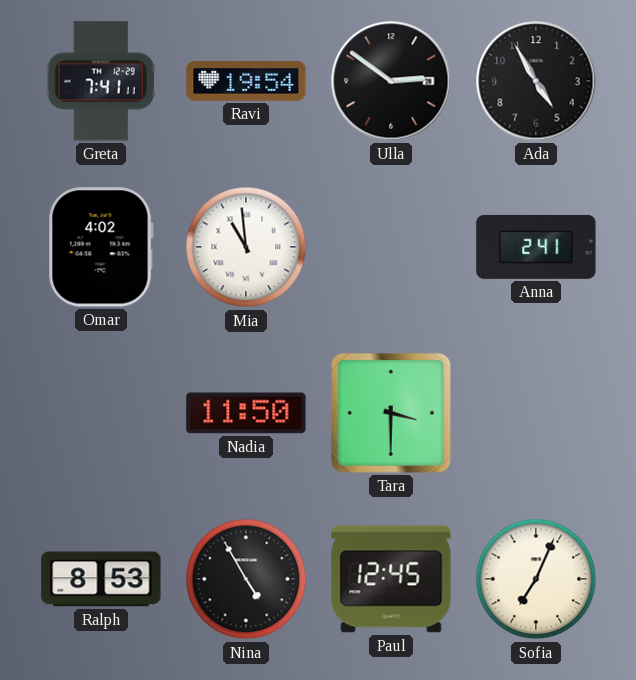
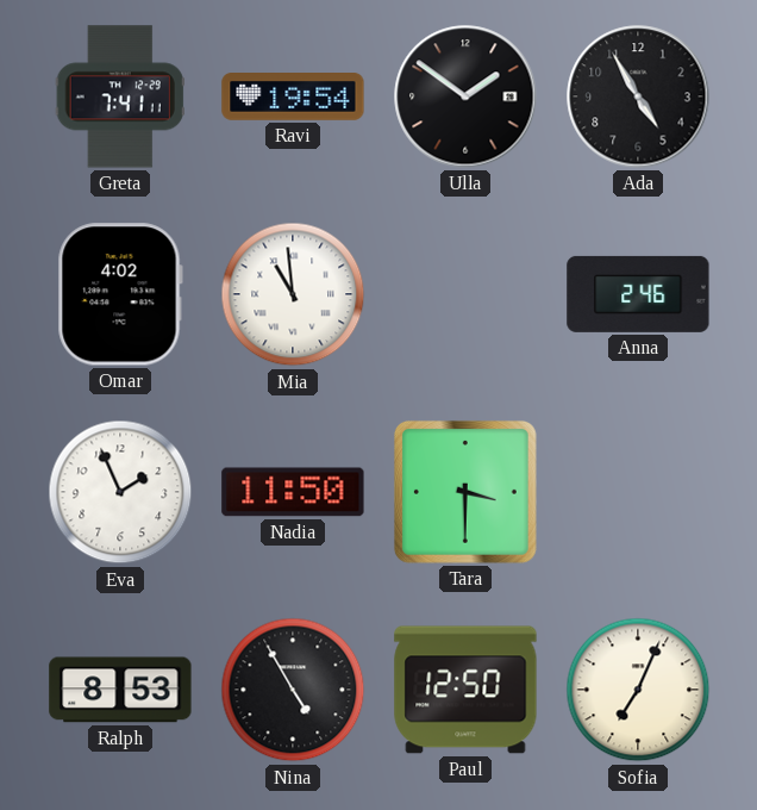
Ulla: 2:51 -> 1:51 (465, 96)
Anna: 2:41 -> 2:46 (638, 294)
Eva: none -> 1:56 (120, 492)
Paul: 12:45 -> 12:50 (465, 690)
